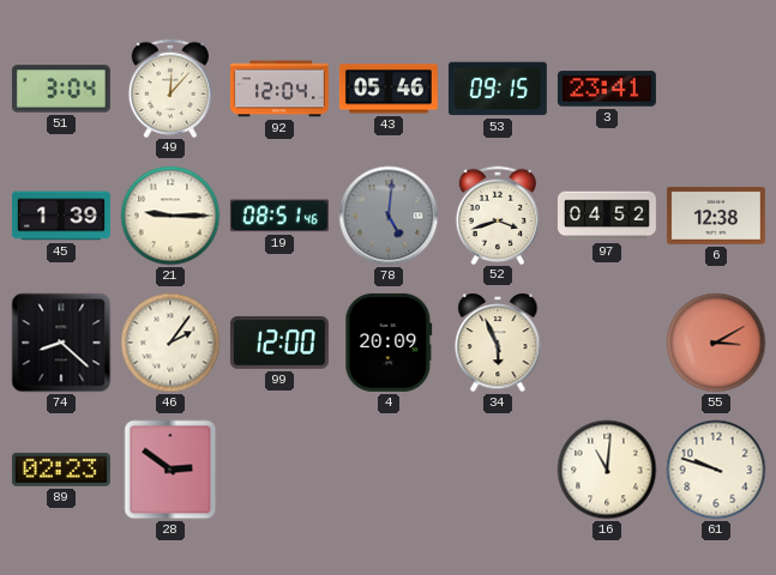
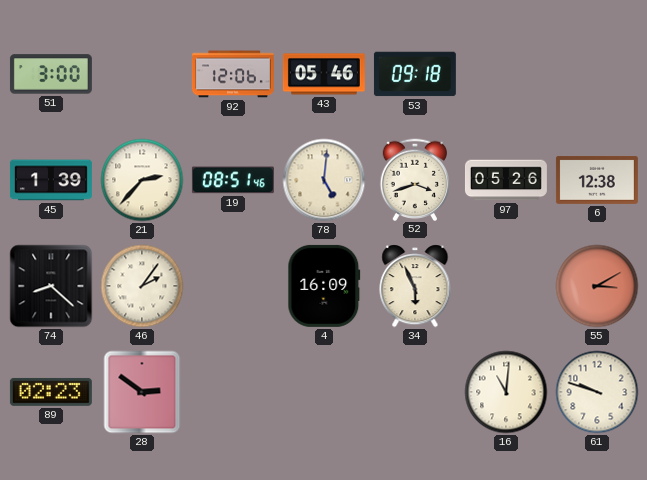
51: 3:04 -> 3:00 (51, 74)
49: 12:07 -> none (170, 87)
92: 12:04 -> 12:06 (233, 74)
53: 09:15 -> 09:18 (415, 74)
3: 23:41 -> none (607, 89)
21: 9:15 -> 2:37 (142, 180)
78 dial: grey -> cream (324, 180)
97: 04:52 -> 05:26 (506, 180)
99: 12:00 -> none (279, 343)
4: 20:09 -> 16:09 (324, 286)
